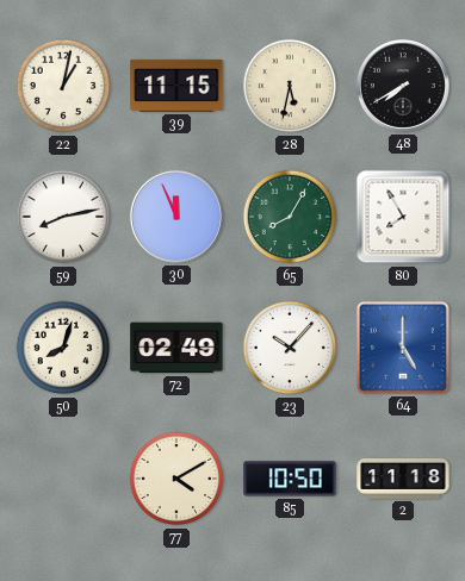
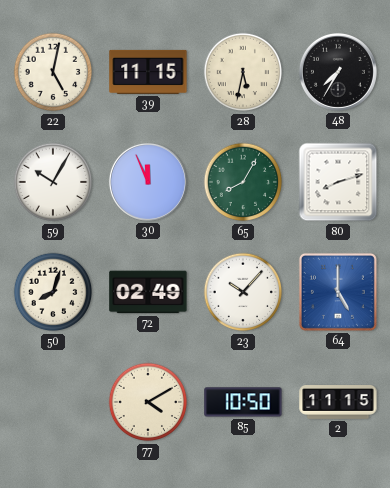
22: 1:02 -> 5:02 (53, 72)
48: 7:40 -> 7:35 (338, 72)
59: 8:13 -> 10:05 (53, 182)
80: 7:55 -> 8:12 (338, 182)
2: 11:18 -> 11:15 (338, 403)
